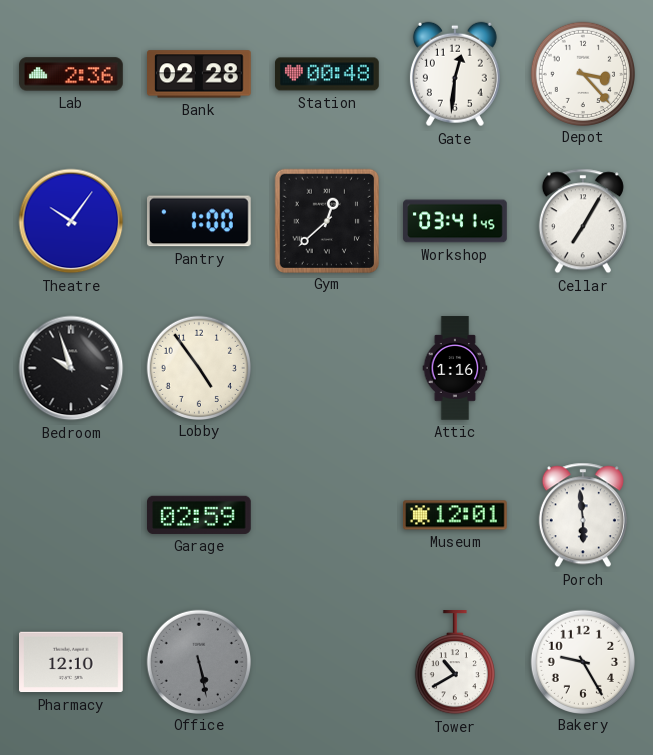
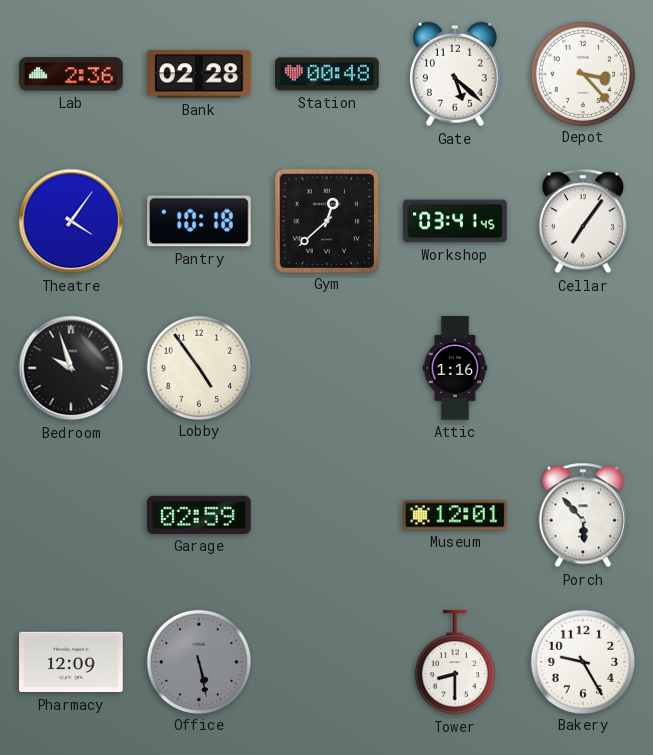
Gate: 12:31 -> 5:22 (455, 74)
Theatre: 10:06 -> 4:06 (71, 221)
Pantry: 1:00 -> 10:18 (200, 221)
Cellar: 7:05 -> 7:06 (583, 221)
Porch: 5:59 -> 5:53 (583, 515)
Pharmacy: 12:10 -> 12:09 (72, 662)
Tower: 10:40 -> 8:30 (455, 663)
